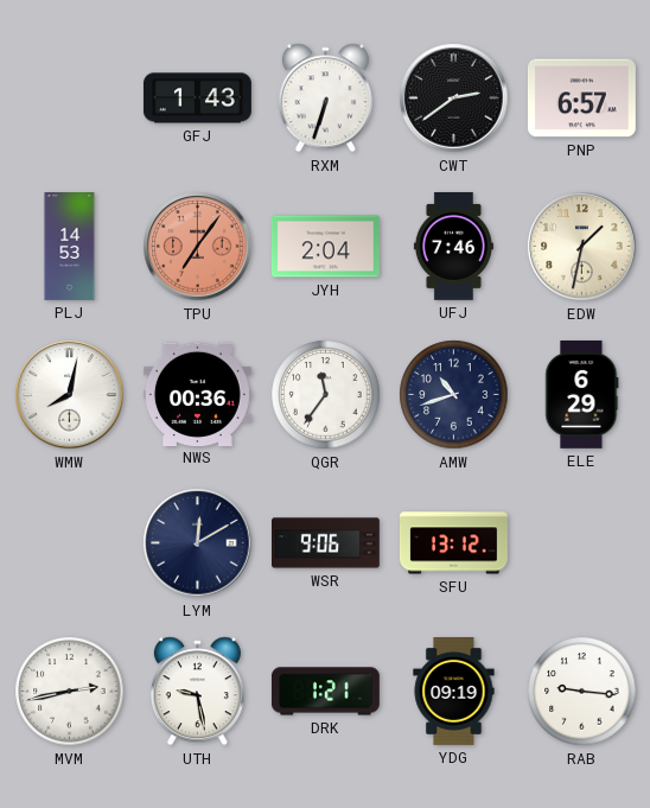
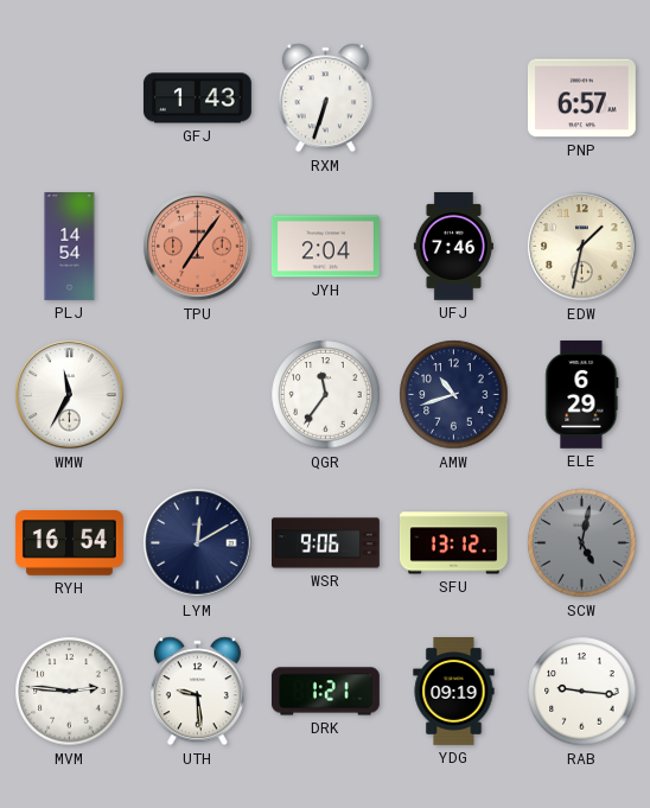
CWT: 2:39 -> none (454, 98)
PLJ: 14:53 -> 14:54 (70, 247)
WMW: 8:02 -> 11:35 (70, 395)
NWS: 00:36 -> none (197, 394)
RYH: none -> 16:54 (69, 543)
SCW: none -> 5:02 (582, 543)
MVM: 2:43 -> 2:46 (70, 692)
UTH: 9:28 -> 9:29 (197, 692)
